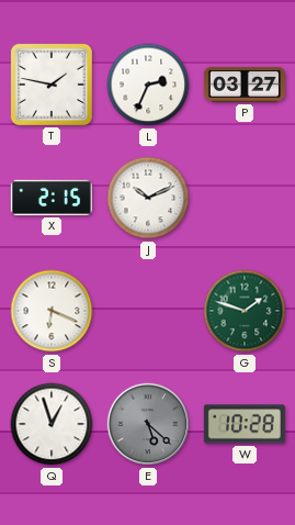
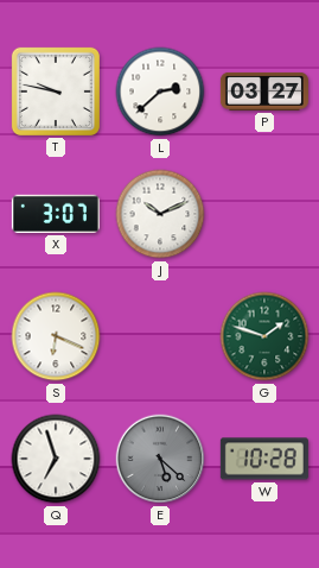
T: 1:47 -> 9:47 (56, 91)
L: 2:34 -> 2:38 (160, 91)
X: 2:15 -> 3:07 (56, 214)
Q: 12:57 -> 6:57 (56, 459)
